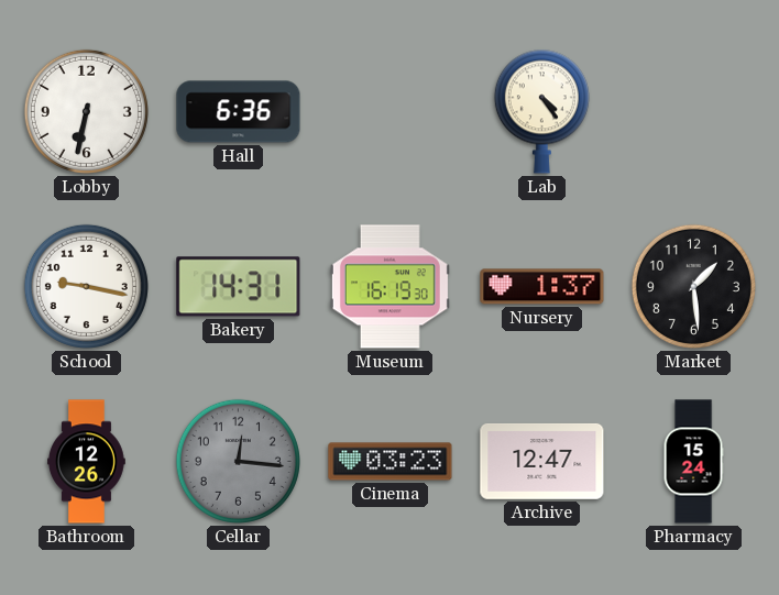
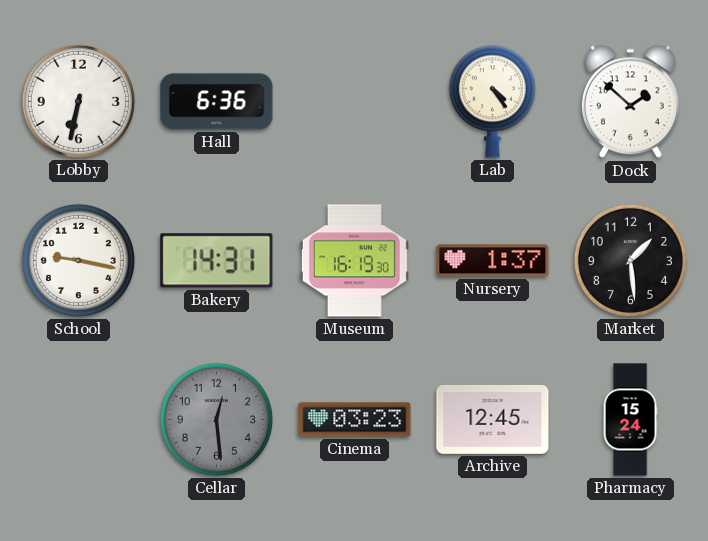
Dock: none -> 1:52 (630, 102)
Bathroom: 12:26 -> none (87, 462)
Cellar: 12:16 -> 12:29 (216, 419)
Archive: 12:47 -> 12:45 (493, 419)
